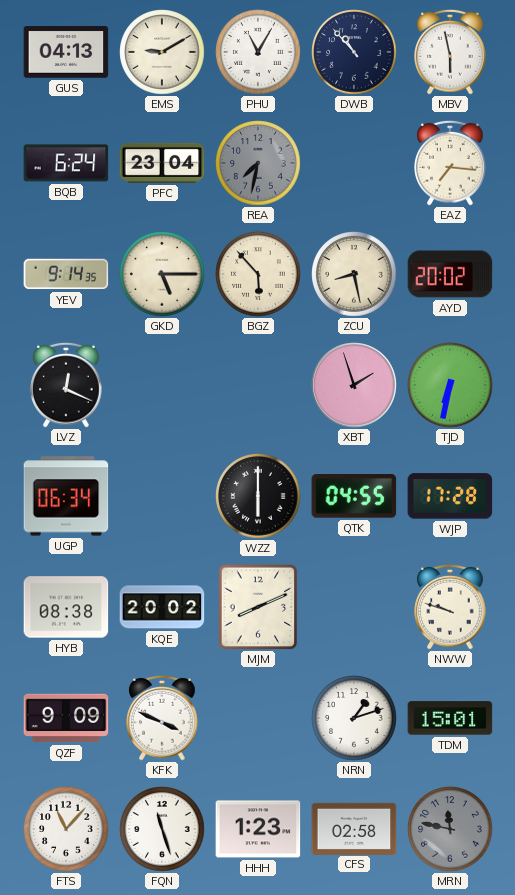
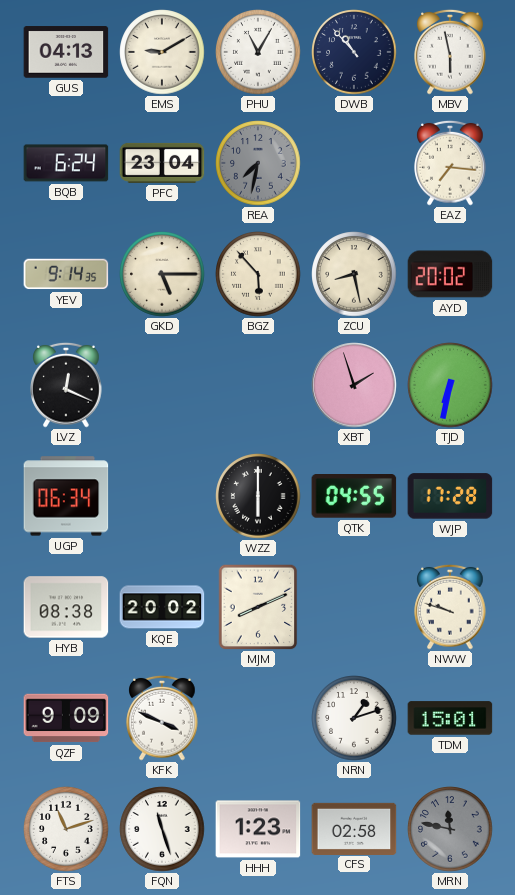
FTS: 11:07 -> 11:12 (66, 829)
